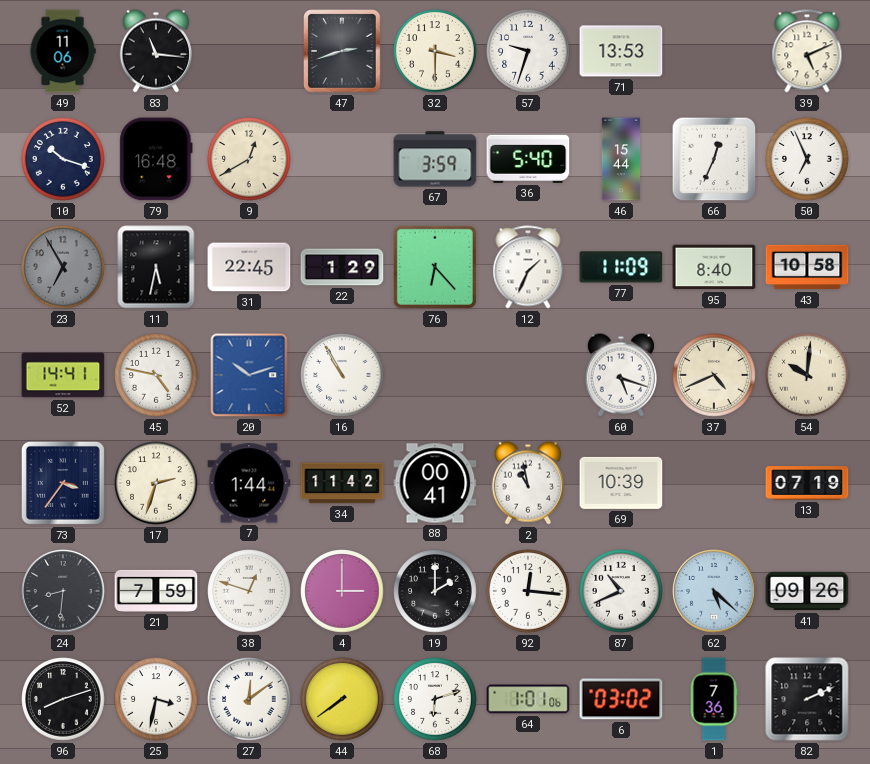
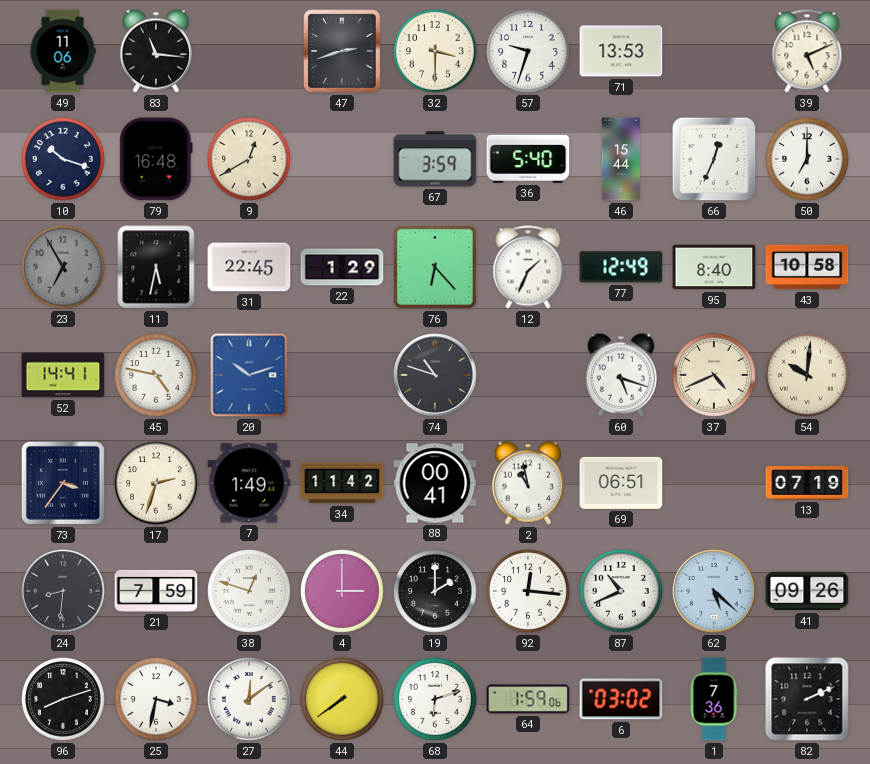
50: 6:56 -> 7:00 (807, 159)
77: 11:09 -> 12:49 (621, 267)
16: 10:55 -> none (342, 375)
74: none -> 10:48 (435, 375)
7: 1:44 -> 1:49 (249, 483)
69: 10:39 -> 06:51 (621, 483)
64: 1:01 -> 1:59 (528, 699)
